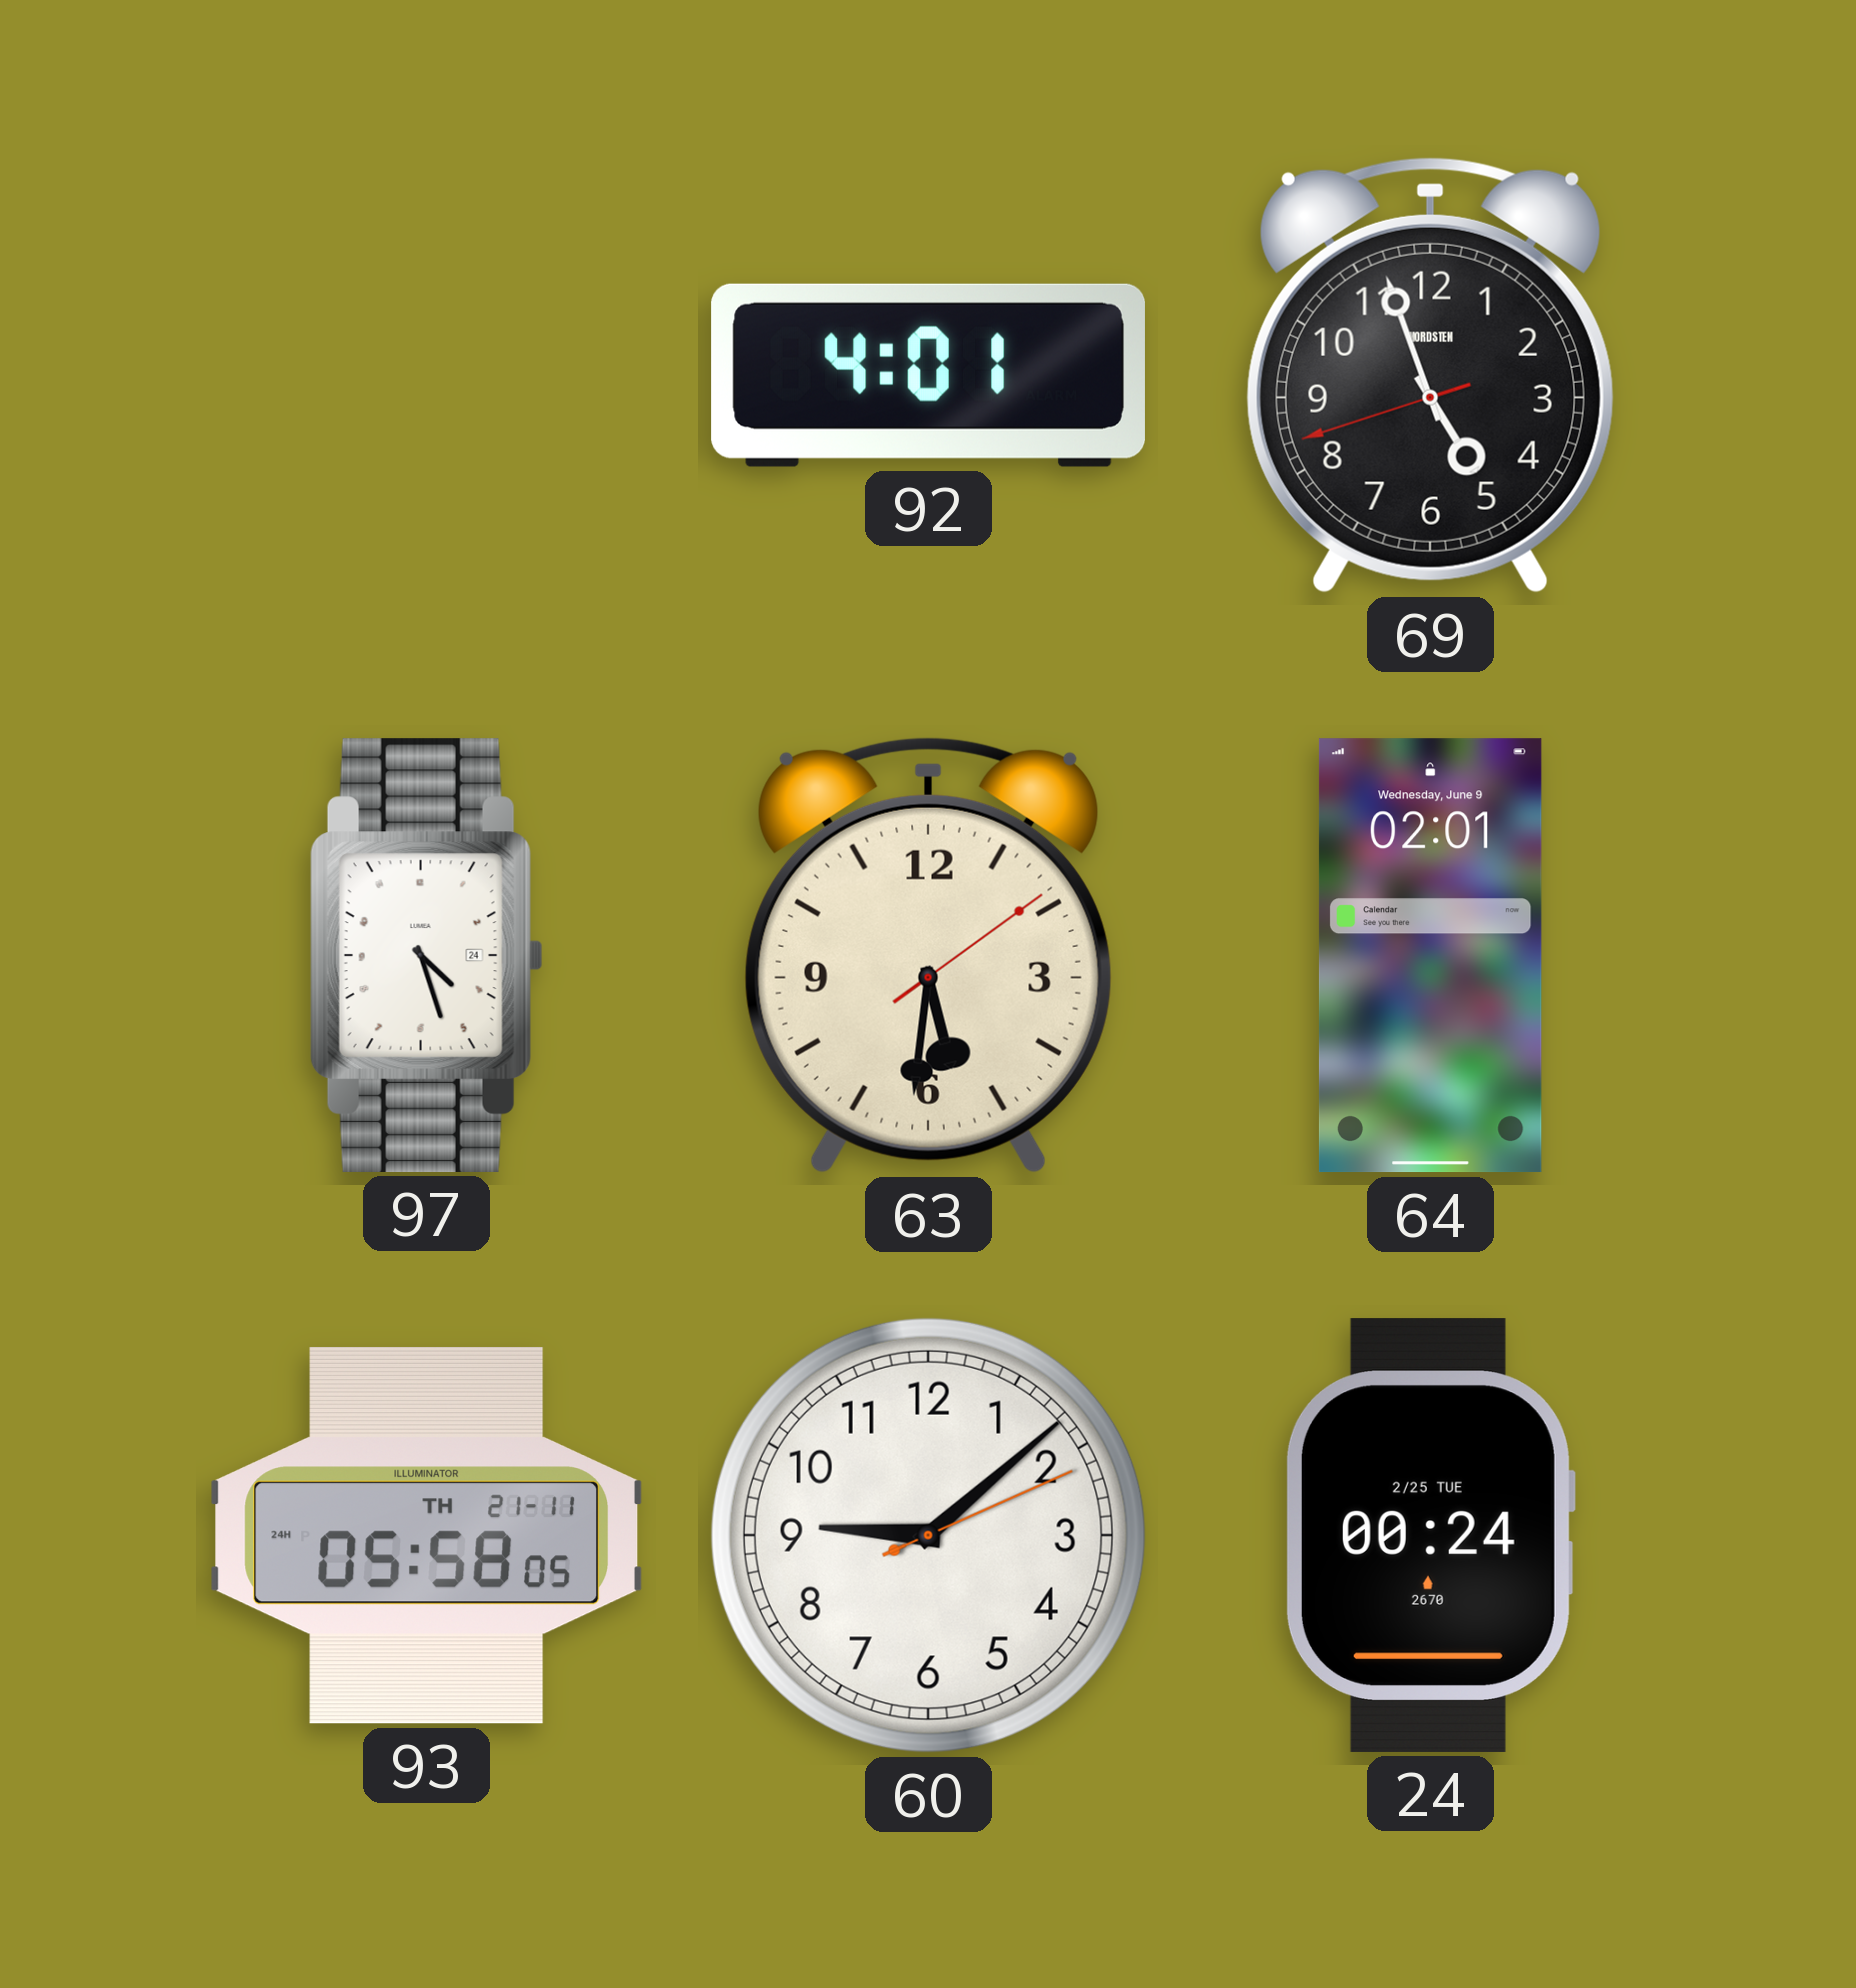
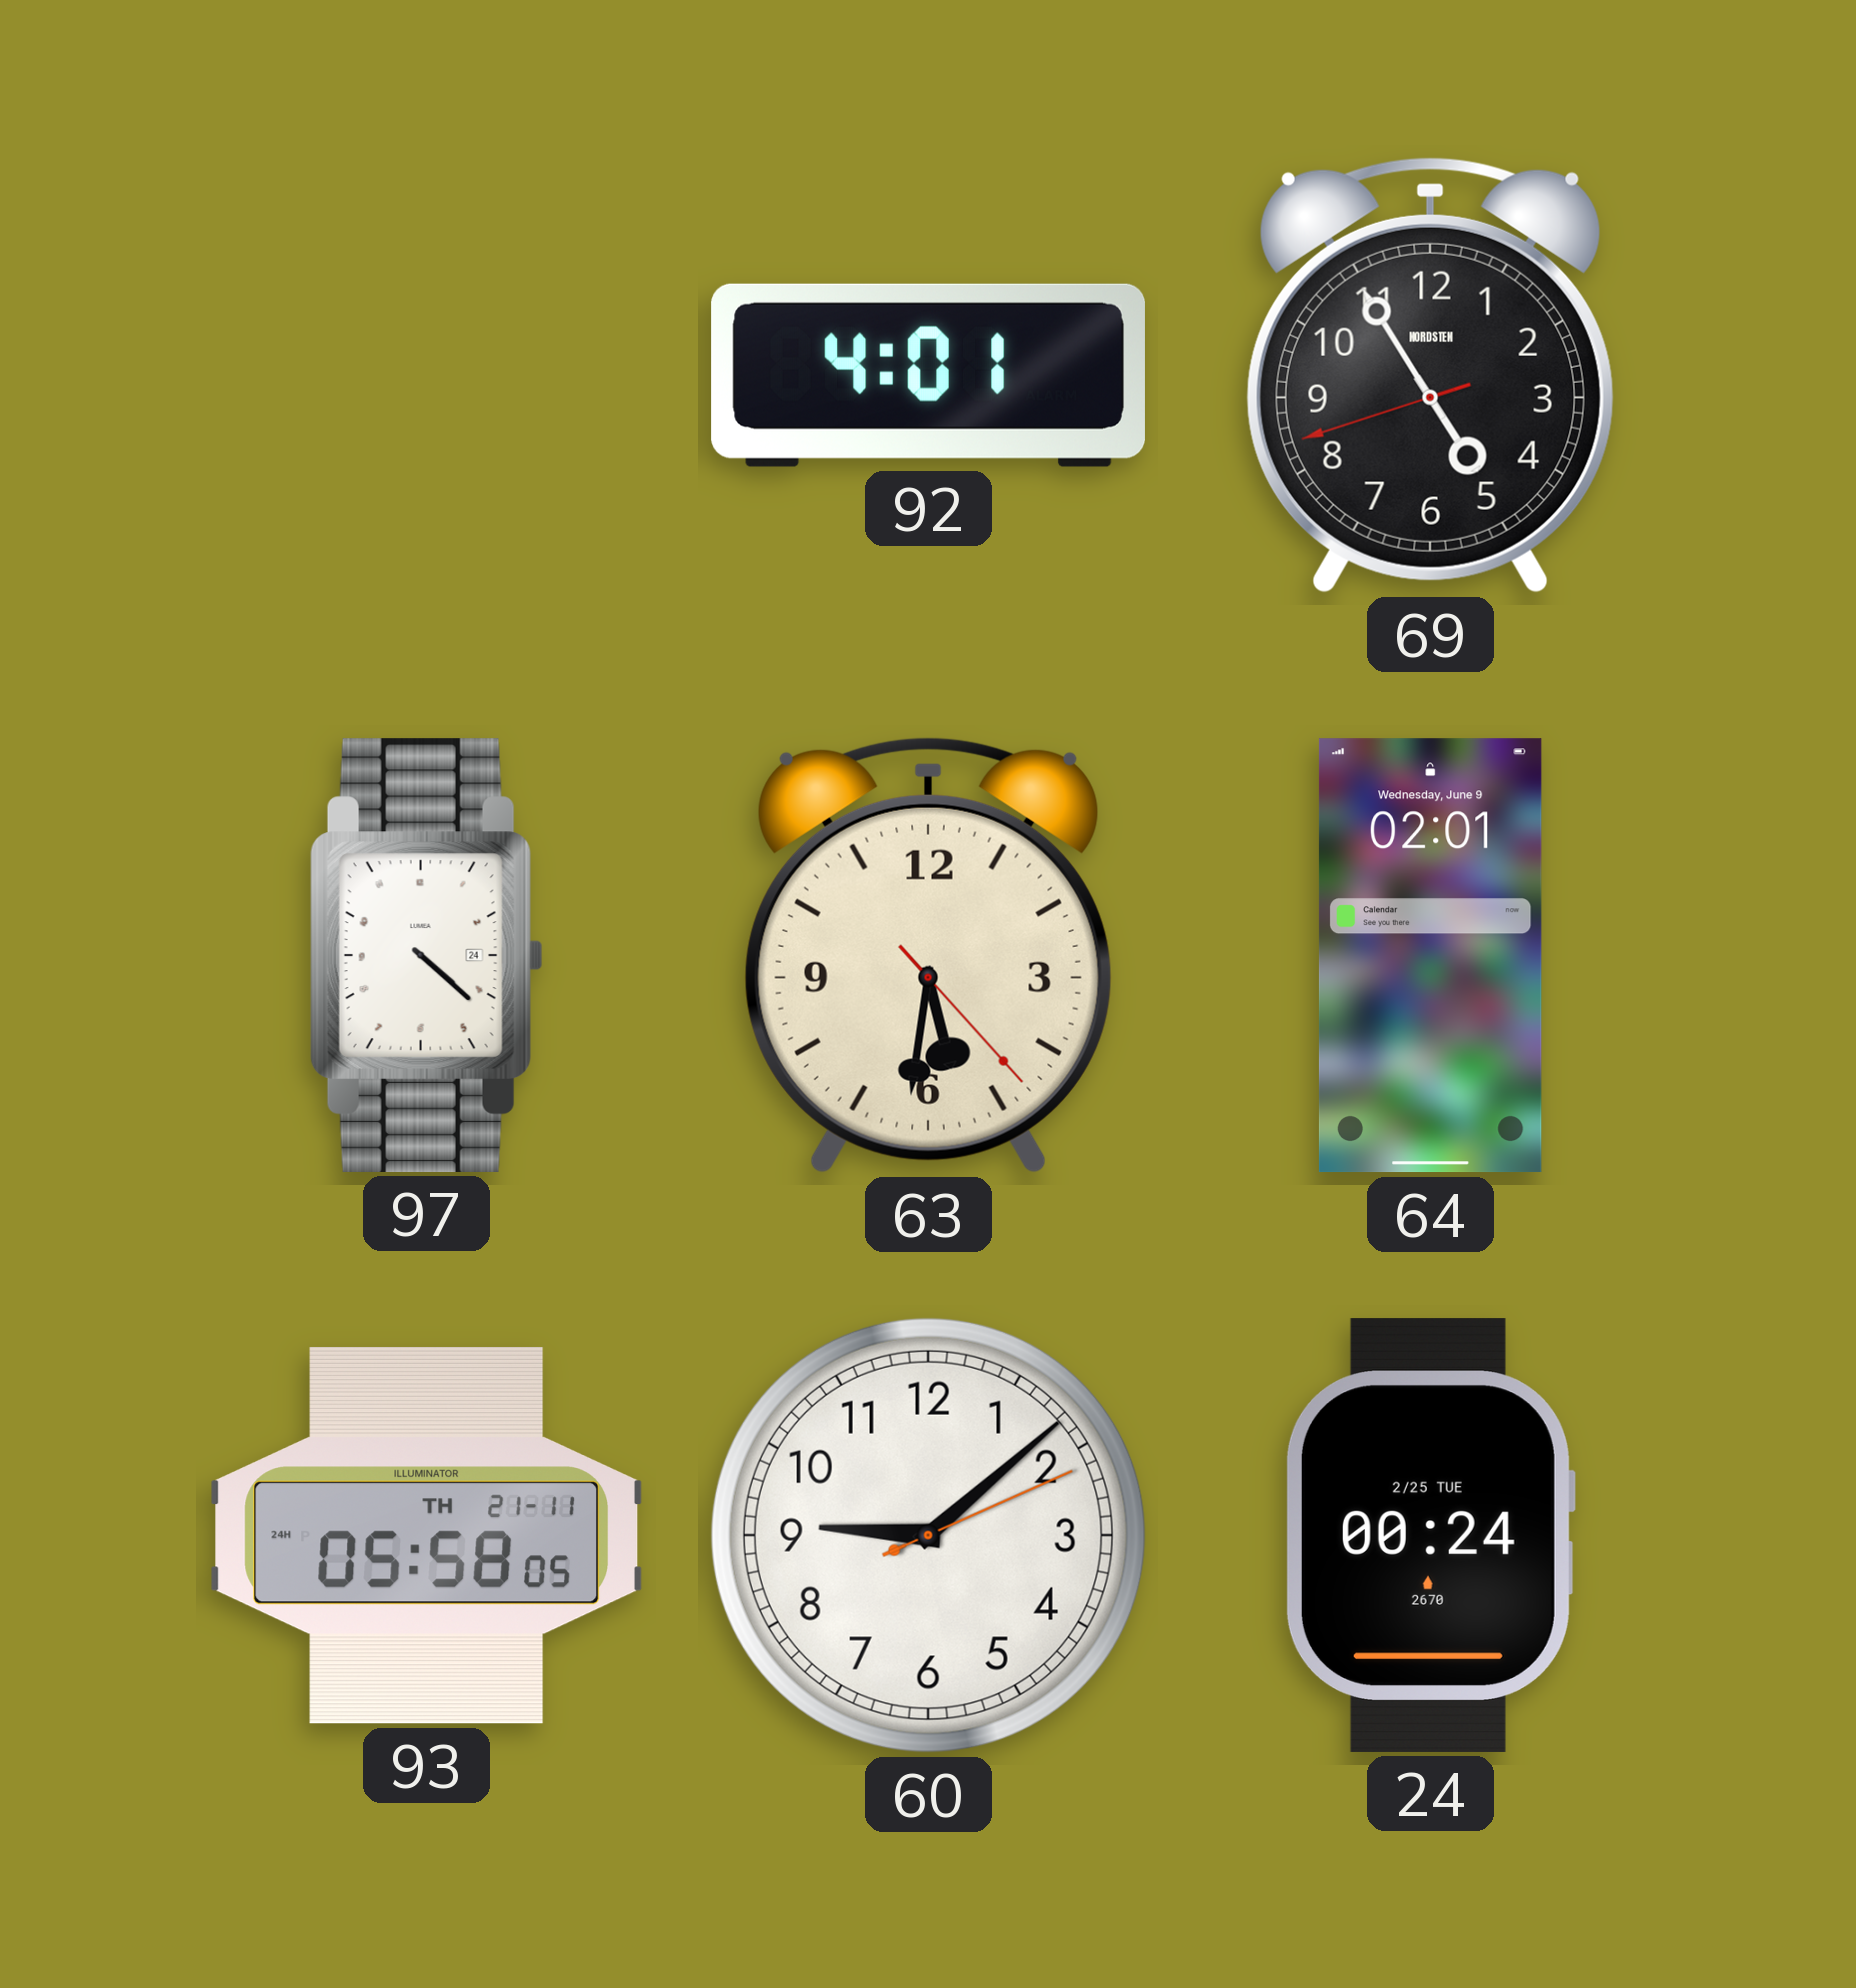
69: 4:56 -> 4:54 (1430, 375)
97: 4:27 -> 4:22 (426, 955)
63: 5:31:09 -> 5:31:23 (928, 955)
